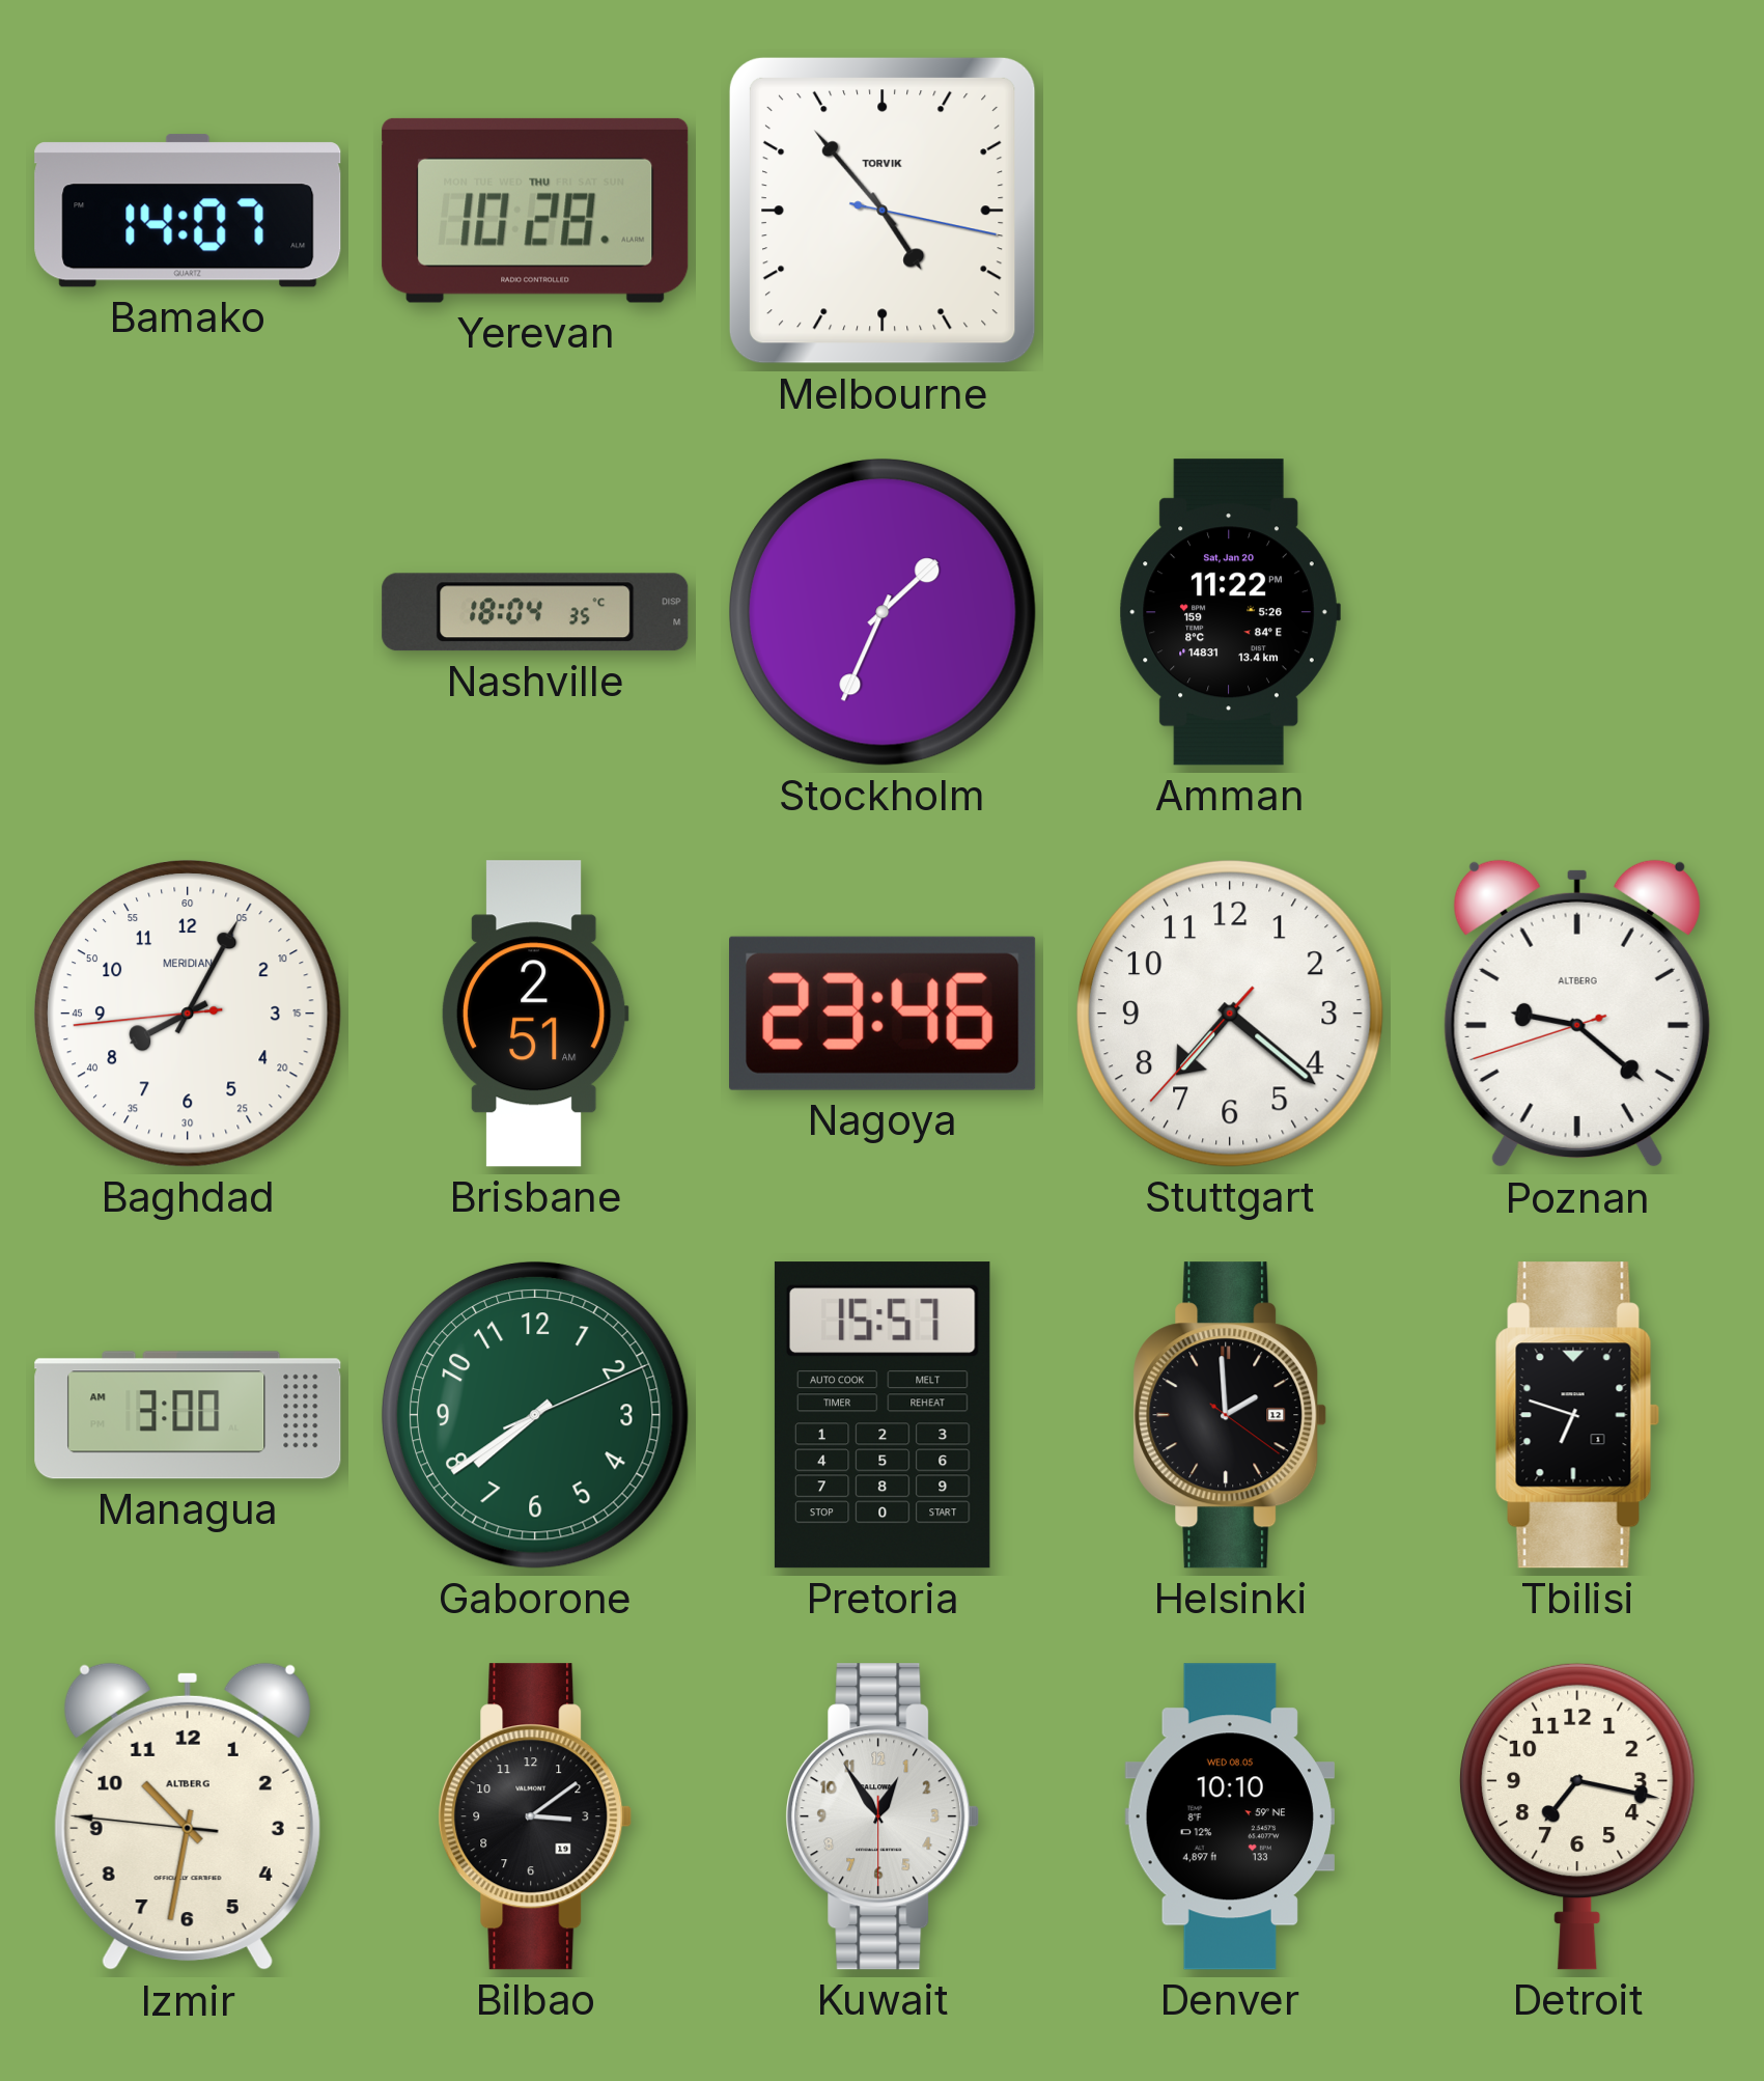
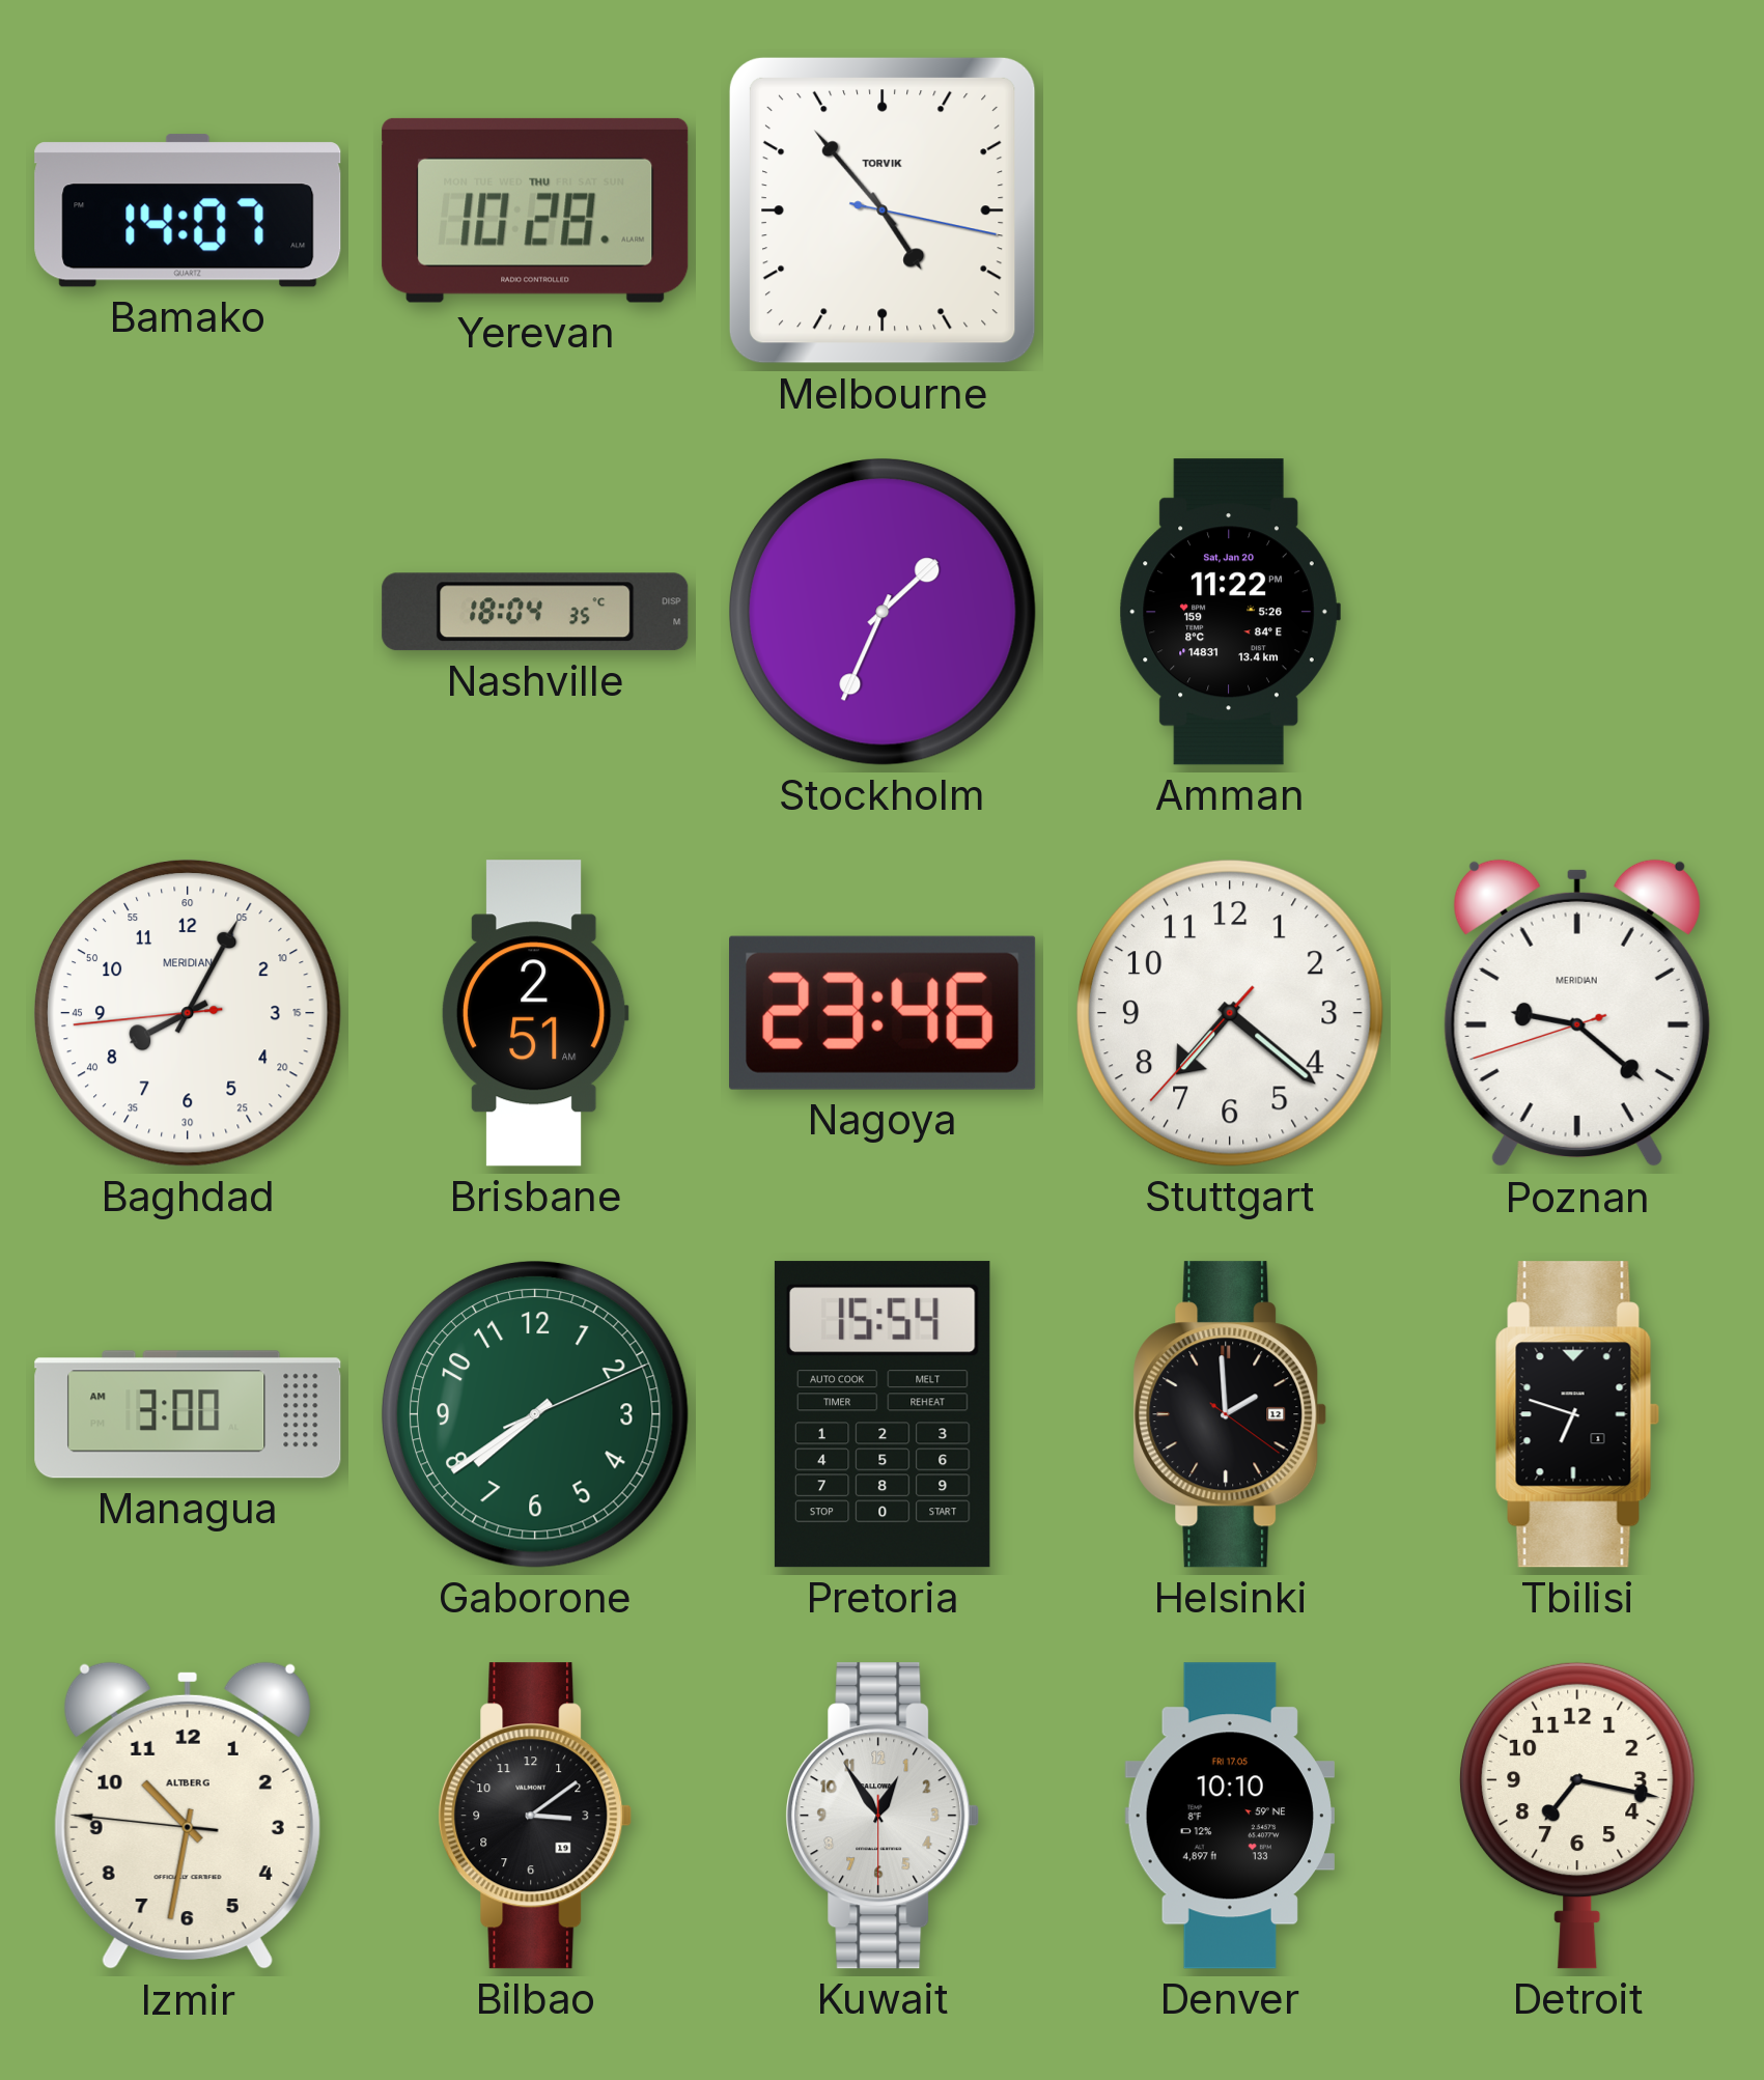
Poznan brand: ALTBERG -> MERIDIAN (1577, 1013)
Pretoria: 15:57 -> 15:54 (883, 1414)
Denver date: WED 08.05 -> FRI 17.05 (1230, 1816)
